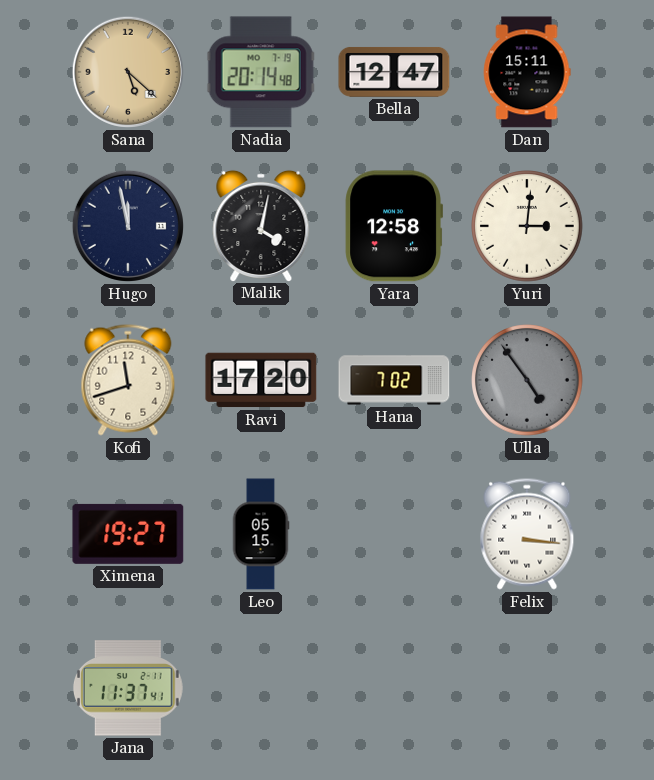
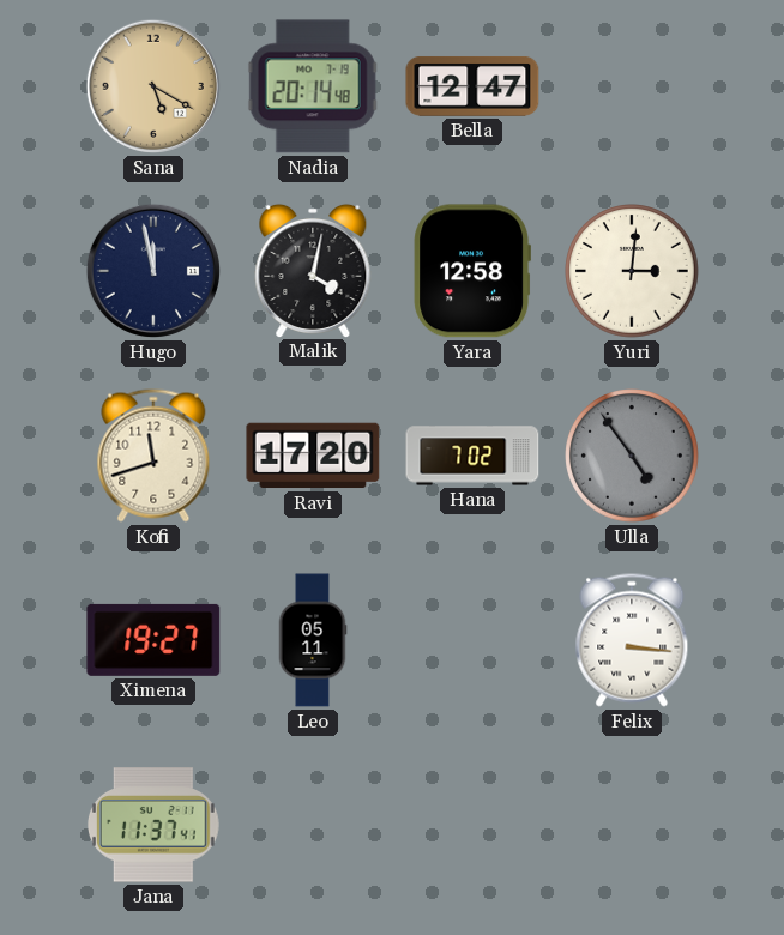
Sana: 5:22 -> 5:20 (153, 86)
Dan: 15:11 -> none (527, 72)
Leo: 05:15 -> 05:11 (313, 640)
